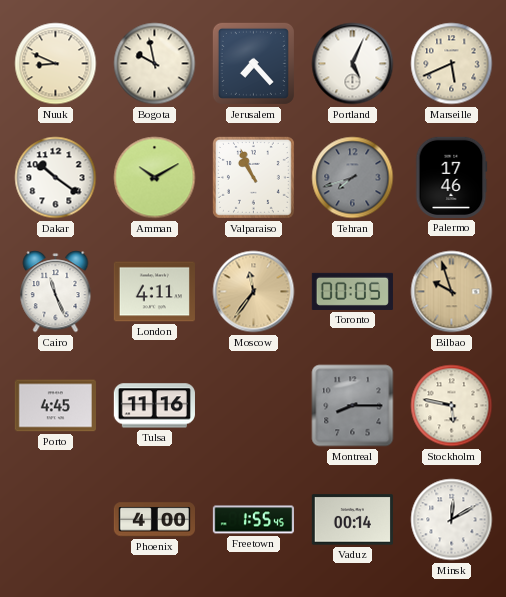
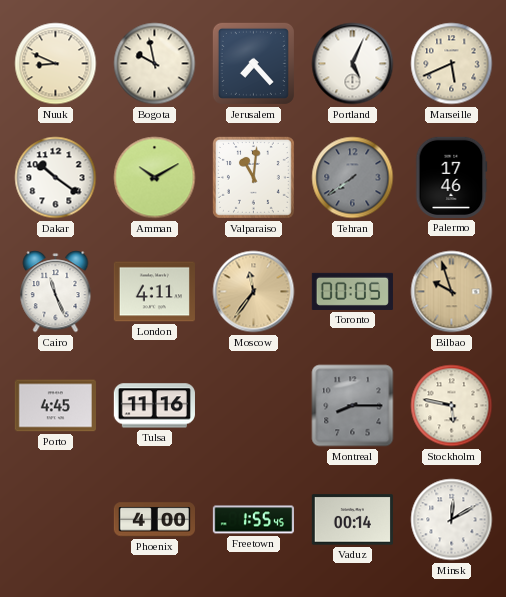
Valparaiso: 10:56 -> 11:01 (253, 177)
Tehran: 7:42 -> 7:39 (353, 178)
